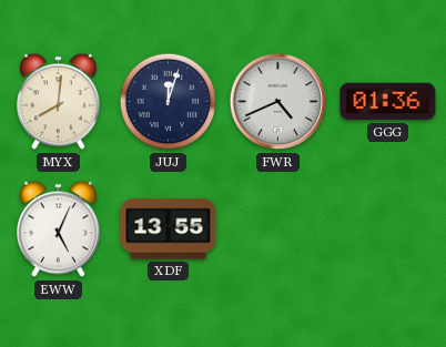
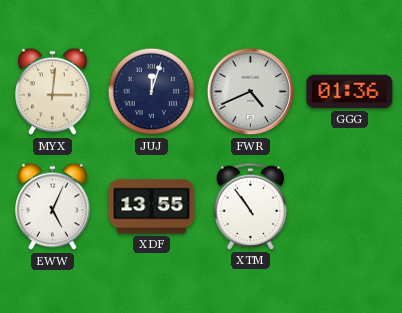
MYX: 8:01 -> 3:01 (53, 92)
XTM: none -> 10:54 (251, 206)
